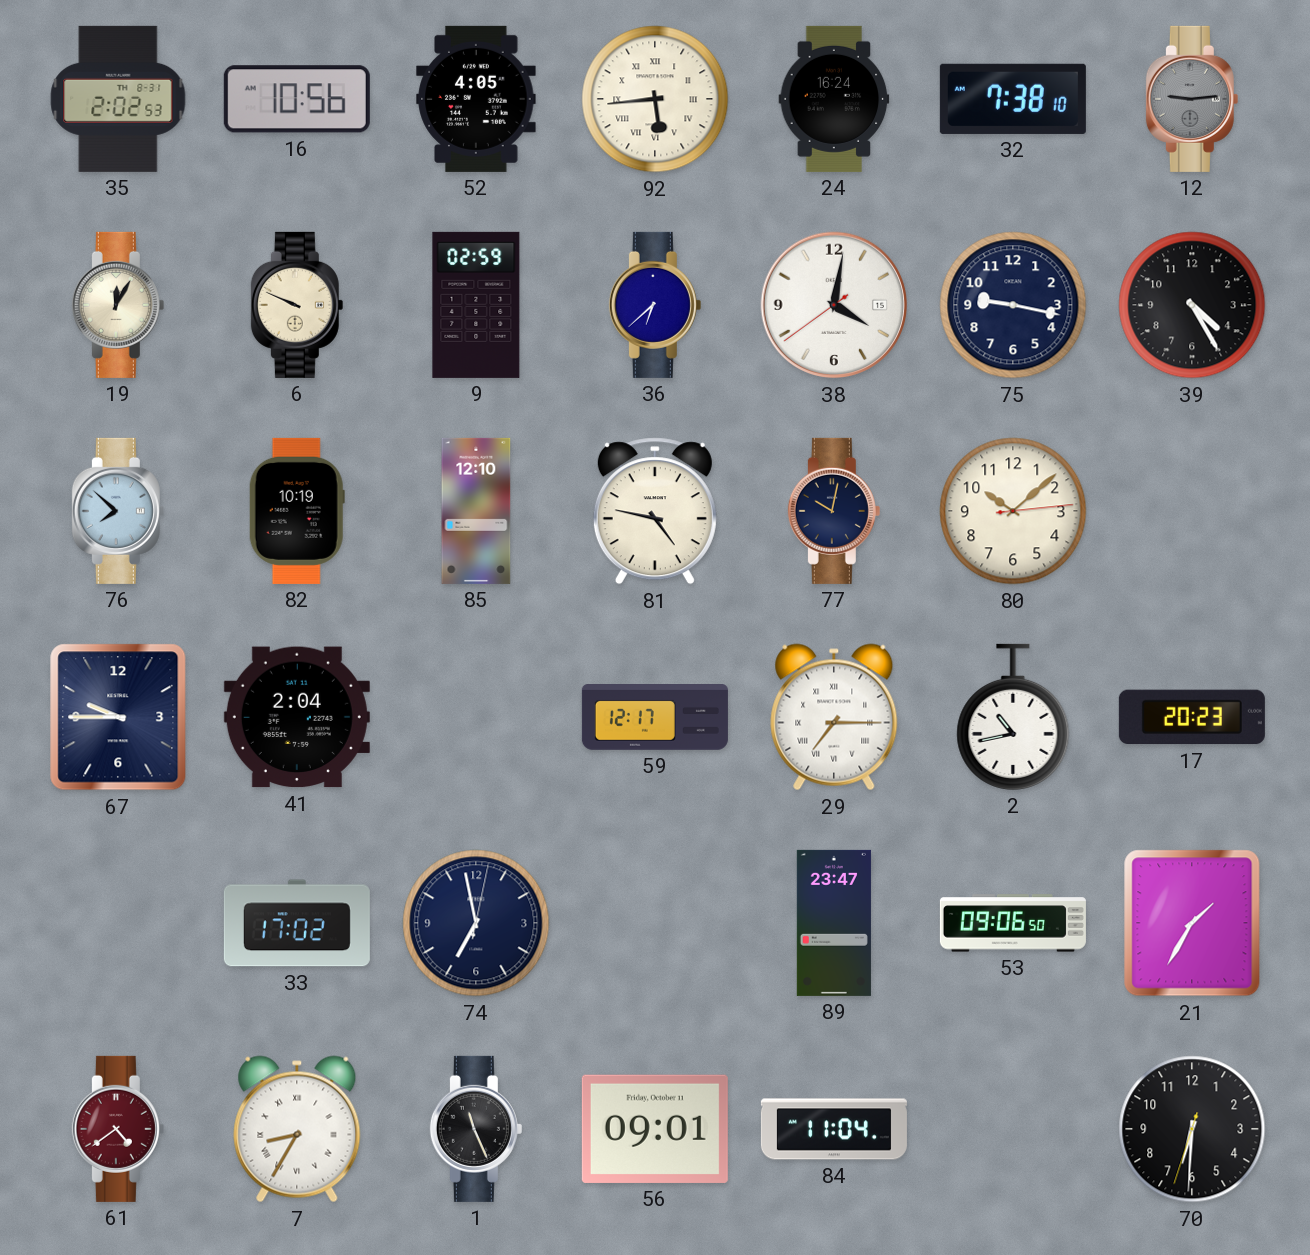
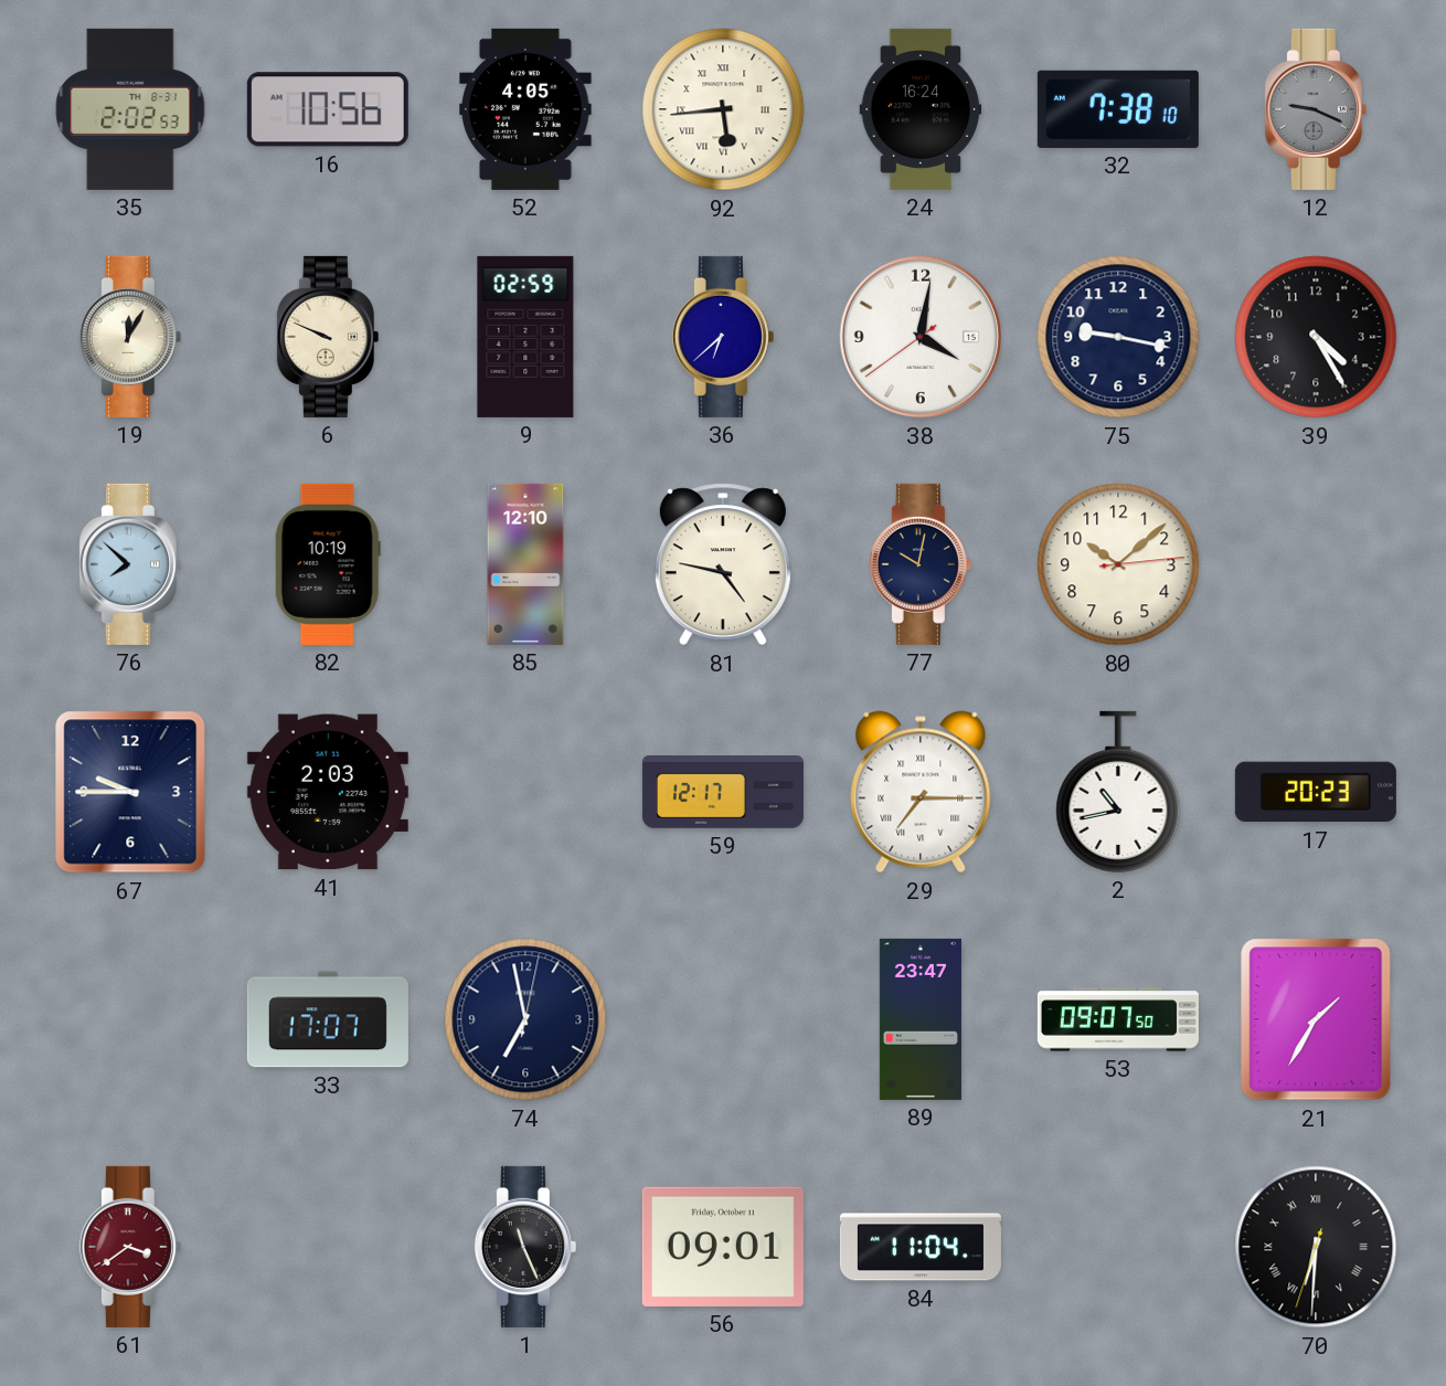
12: 9:14 -> 9:19 (1316, 109)
41: 2:04 -> 2:03 (328, 792)
33: 17:02 -> 17:07 (328, 1019)
53: 09:06 -> 09:07 (1118, 1019)
61: 4:39 -> 3:39 (130, 1247)
7: 8:35 -> none (297, 1129)
70 numerals: Arabic -> Roman (1316, 1247)
